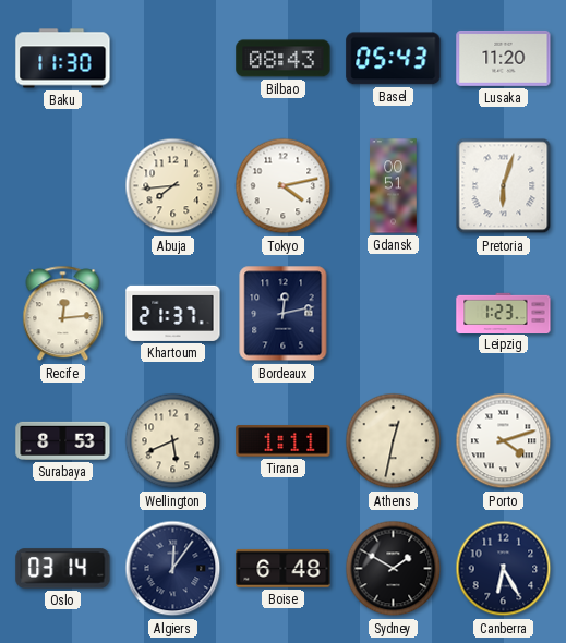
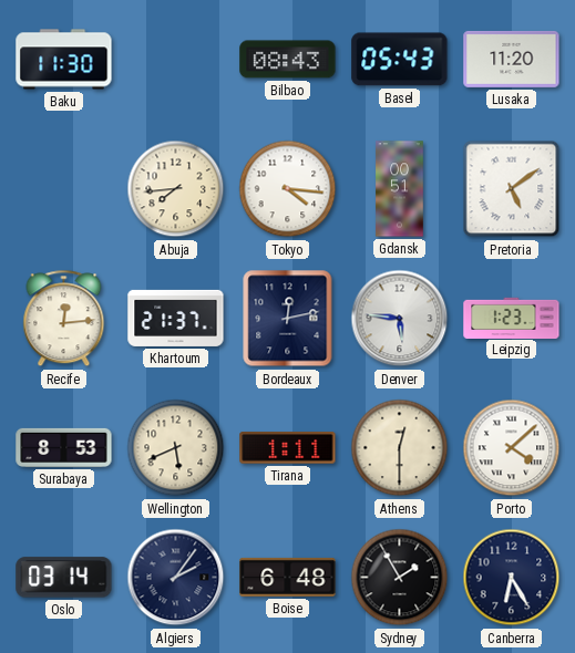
Tokyo: 4:13 -> 4:16 (288, 189)
Pretoria: 6:03 -> 5:09 (512, 189)
Denver: none -> 5:46 (400, 319)
Athens: 12:32 -> 12:30 (400, 448)
Porto: 4:12 -> 4:08 (512, 448)
Algiers: 12:06 -> 2:06 (176, 578)
Sydney: 1:50 -> 1:55 (400, 578)
